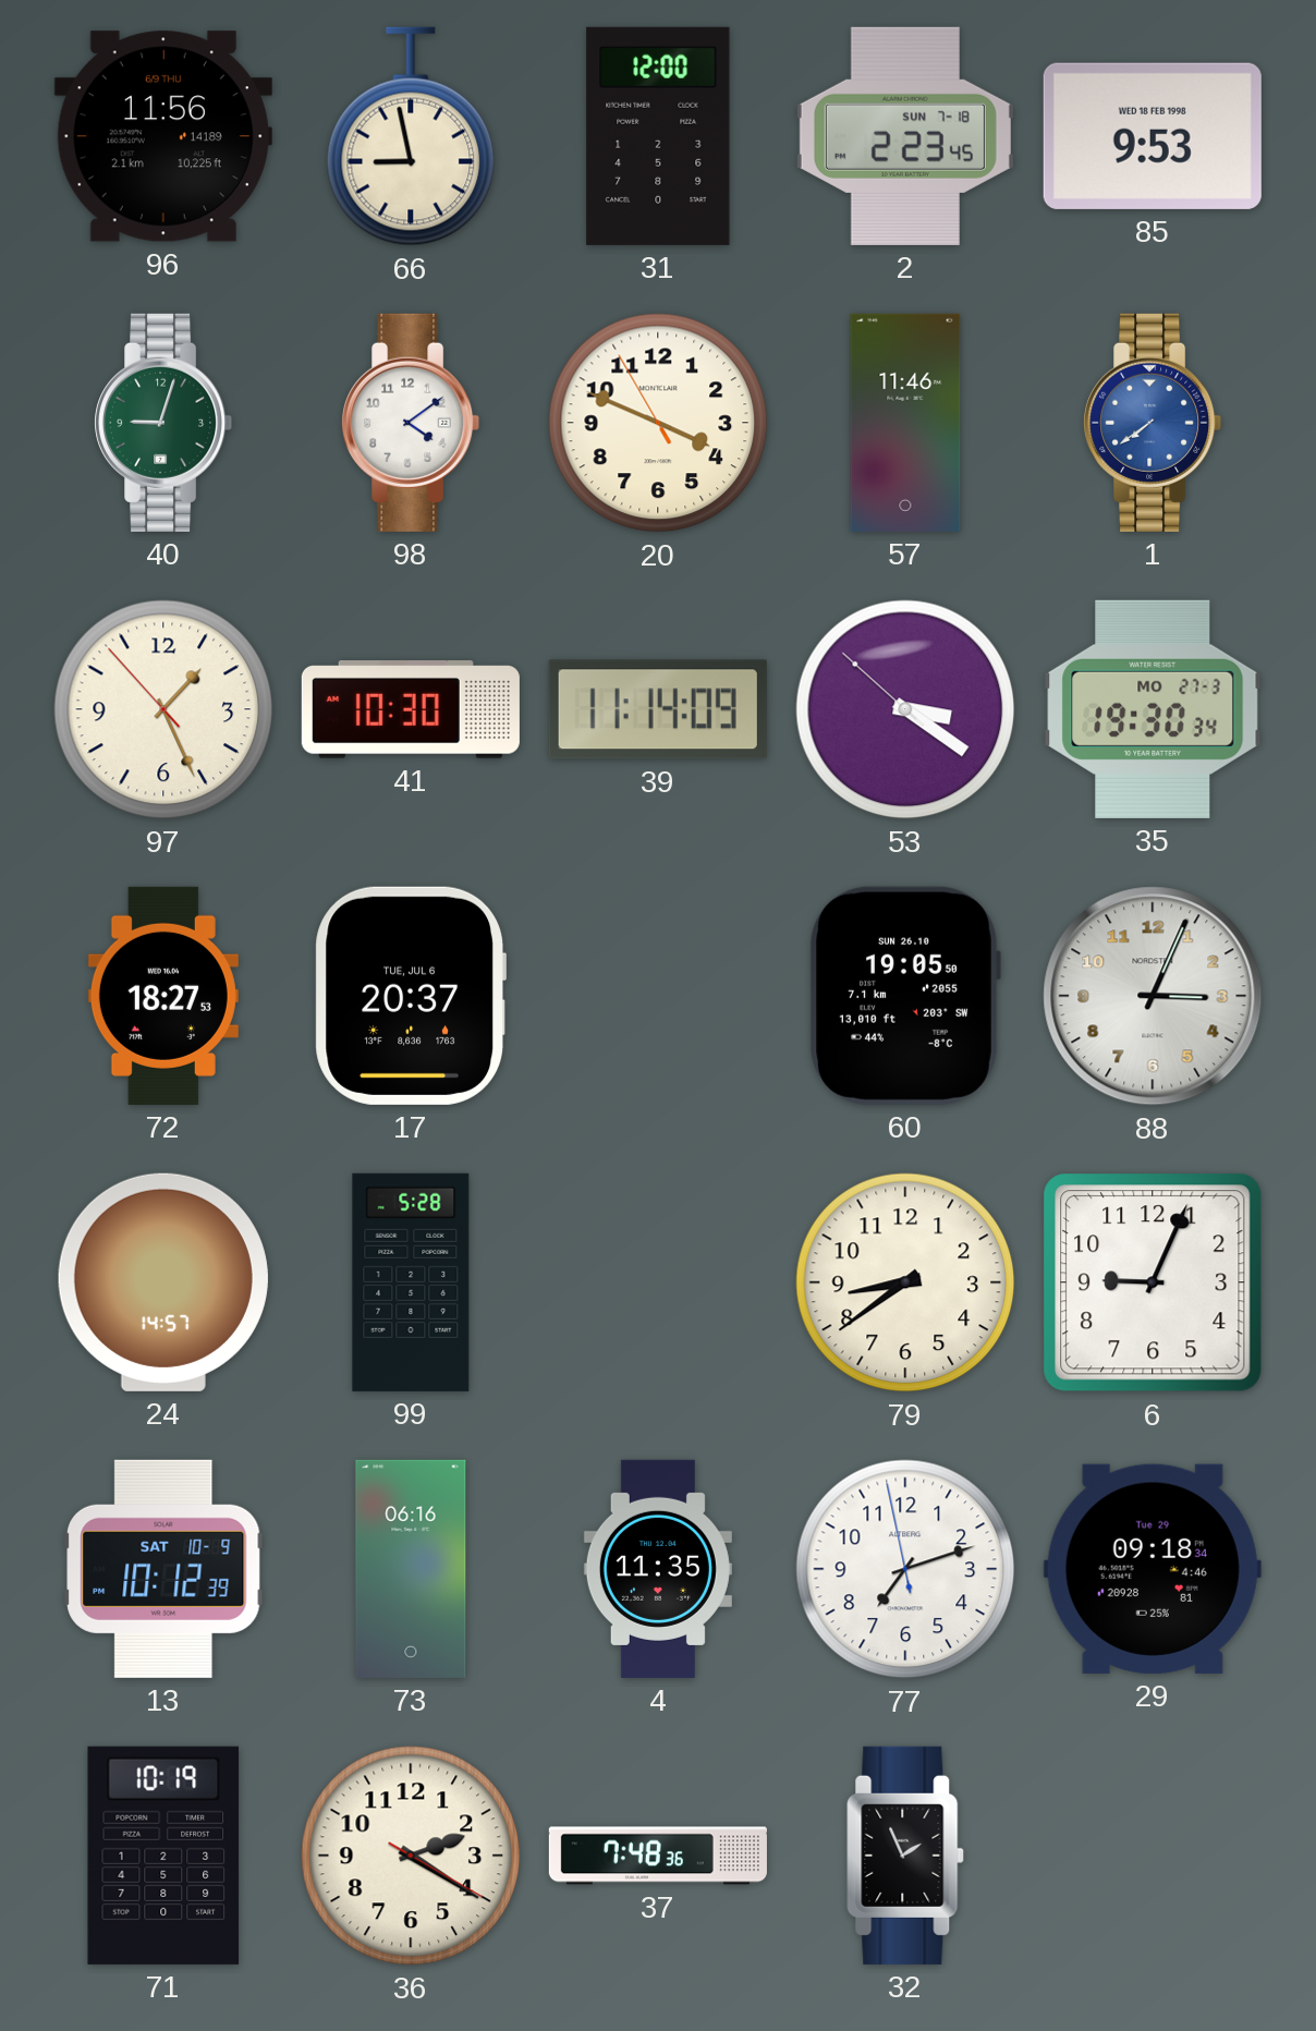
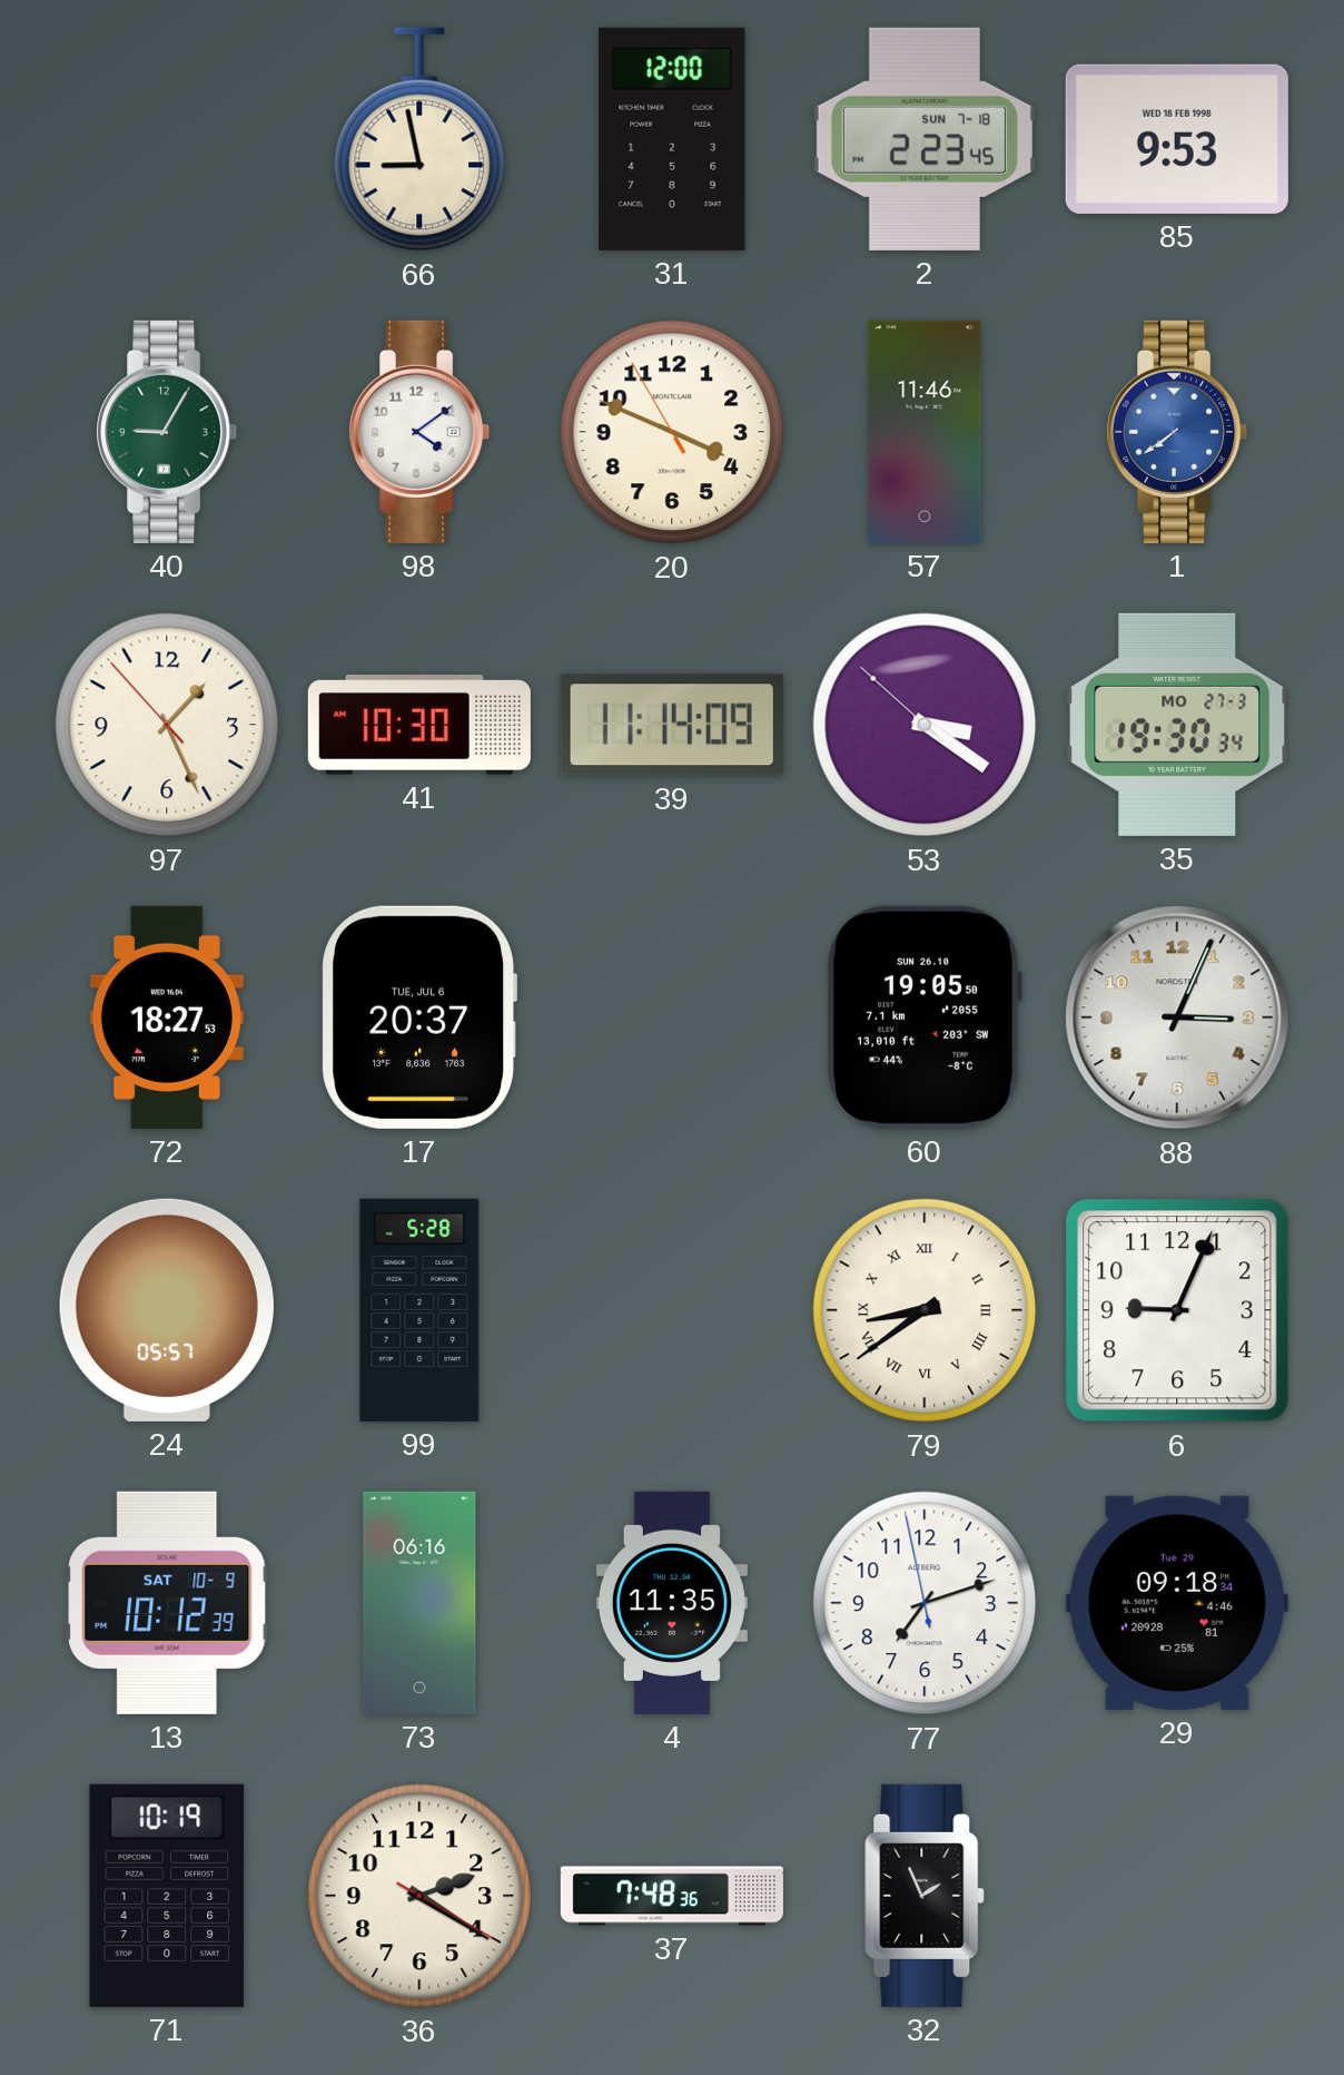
96: 11:56 -> none (163, 136)
40: 9:03 -> 9:05 (167, 432)
24: 14:57 -> 05:57 (167, 1310)
79 numerals: Arabic -> Roman (925, 1310)
